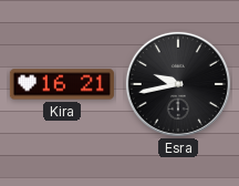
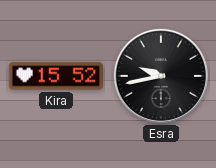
Kira: 16:21 -> 15:52 (56, 76)
